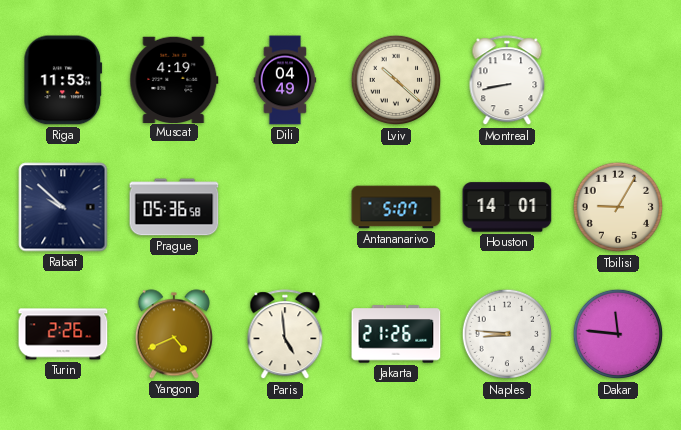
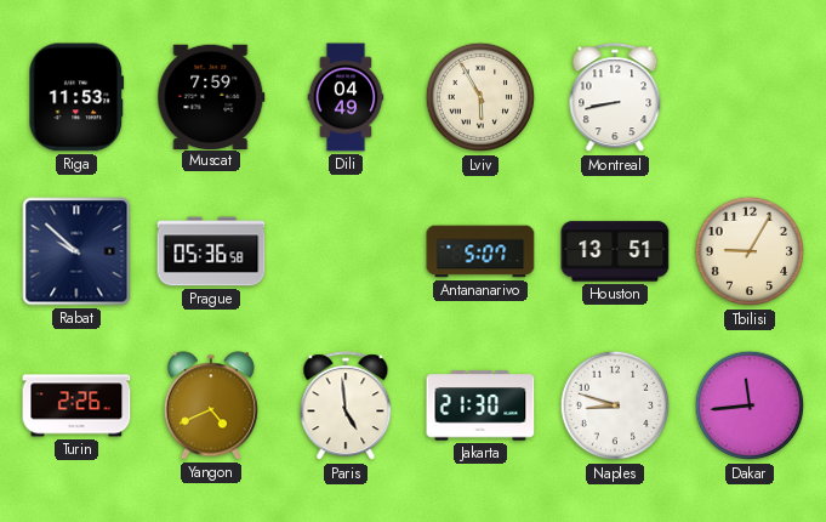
Muscat: 4:19 -> 7:59 (211, 96)
Lviv: 10:22 -> 5:55 (480, 97)
Houston: 14:01 -> 13:51 (615, 251)
Jakarta: 21:26 -> 21:30 (480, 405)
Naples: 8:46 -> 8:48 (615, 405)
Dakar: 11:46 -> 11:44 (750, 405)
